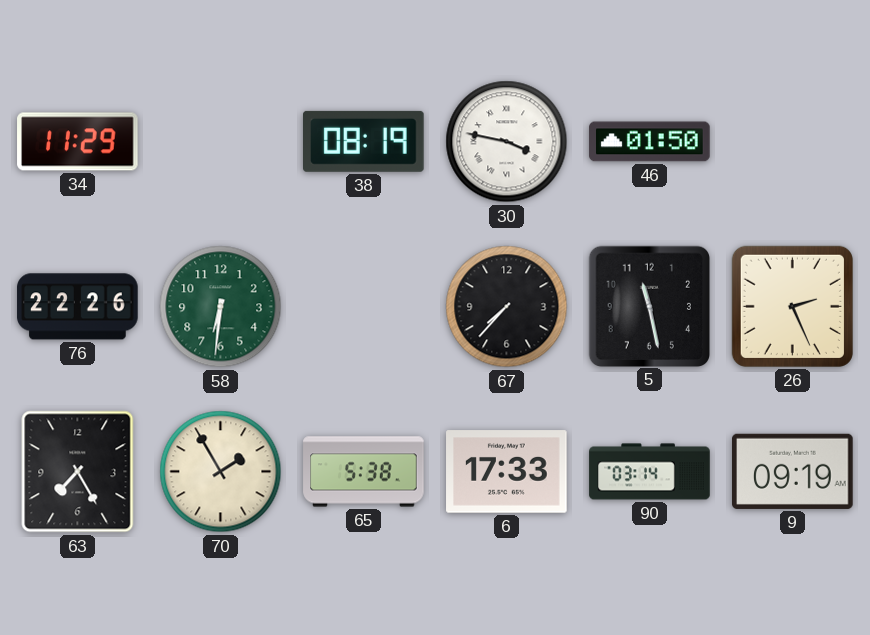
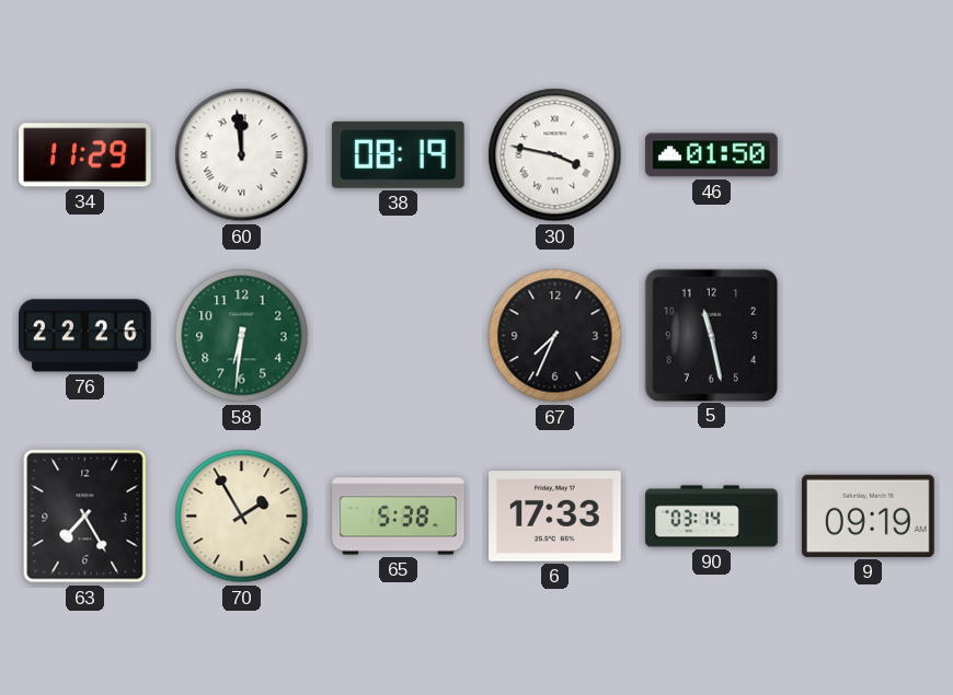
60: none -> 11:59 (242, 155)
67: 7:37 -> 7:34 (555, 336)
26: 2:26 -> none (792, 306)
